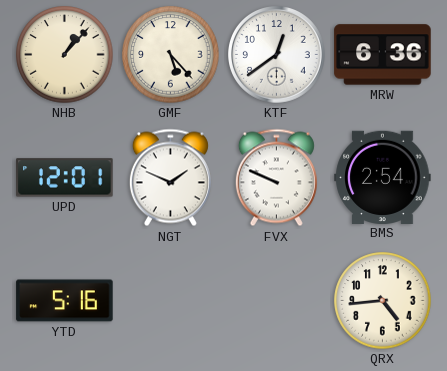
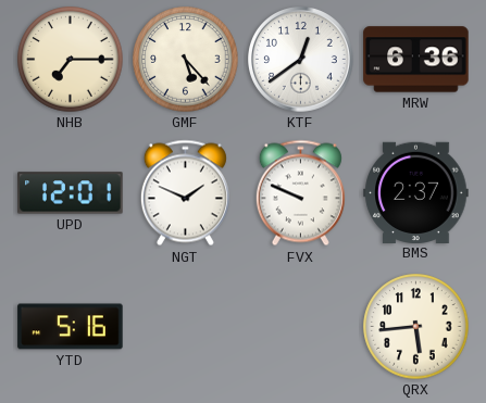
NHB: 1:07 -> 7:15 (71, 60)
BMS: 2:54 -> 2:37 (416, 192)
QRX: 4:44 -> 5:44 (416, 327)
